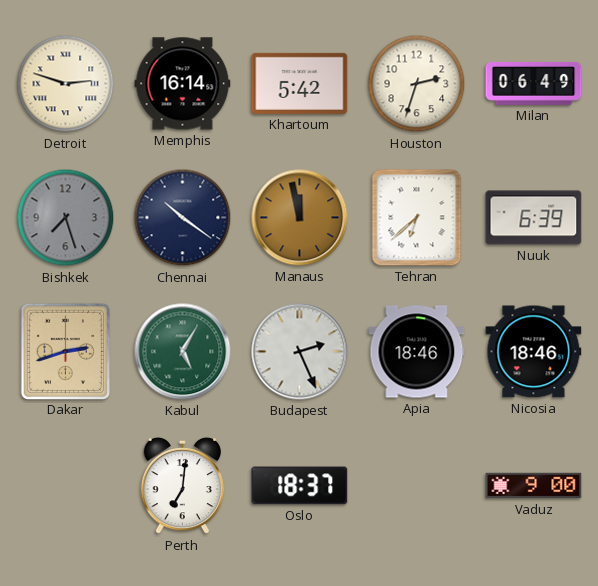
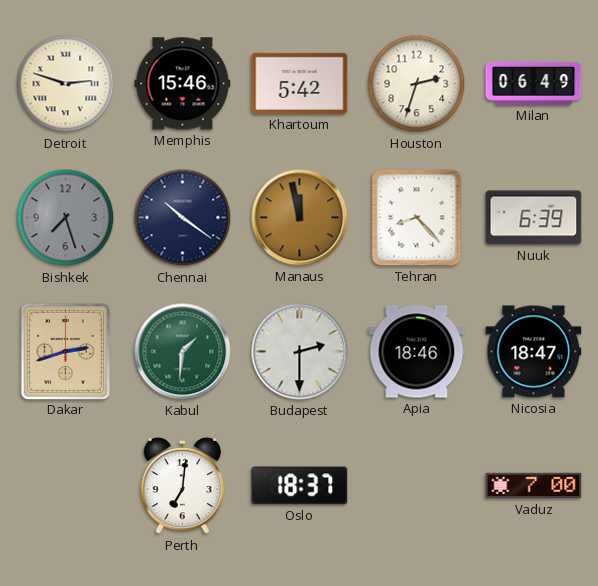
Memphis: 16:14 -> 15:46 (183, 84)
Tehran: 6:38 -> 8:23 (417, 218)
Kabul: 5:05 -> 1:31 (183, 352)
Budapest: 2:26 -> 2:30 (300, 352)
Nicosia: 18:46 -> 18:47 (534, 352)
Vaduz: 9:00 -> 7:00 (534, 486)
